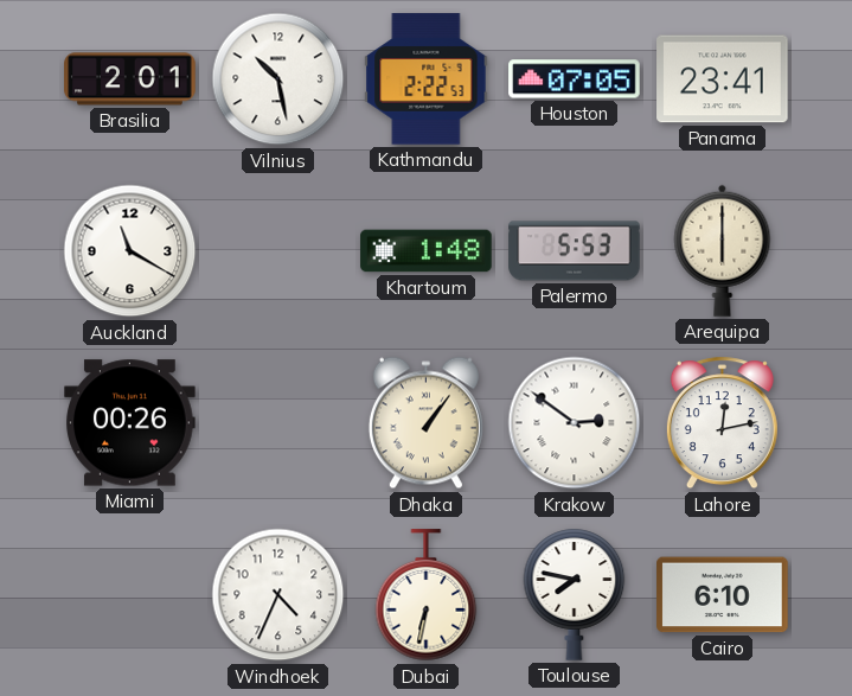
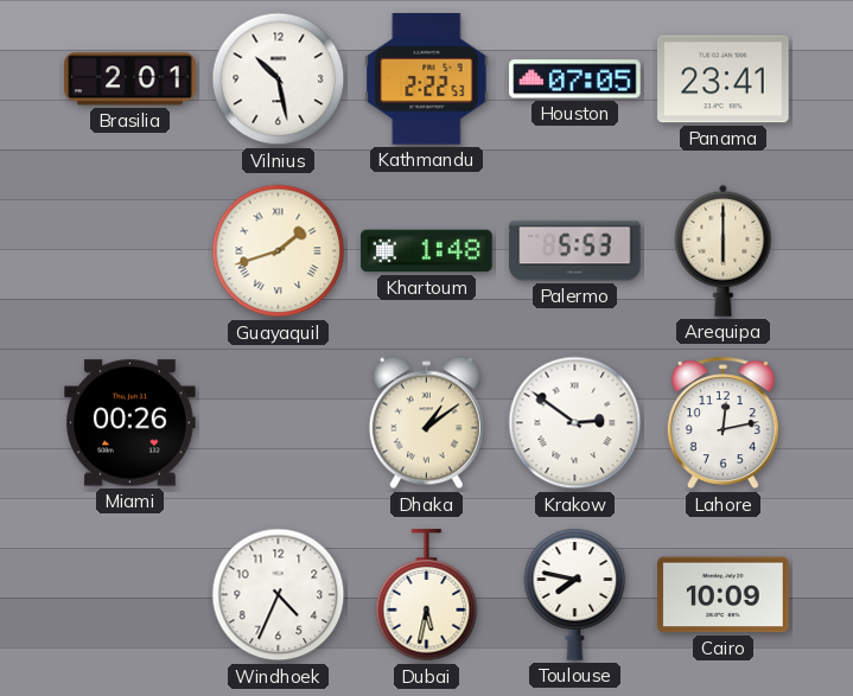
Auckland: 11:20 -> none (130, 251)
Guayaquil: none -> 1:42 (279, 251)
Dhaka: 1:06 -> 1:09 (426, 423)
Dubai: 6:32 -> 5:32 (427, 595)
Cairo: 6:10 -> 10:09 (724, 595)
